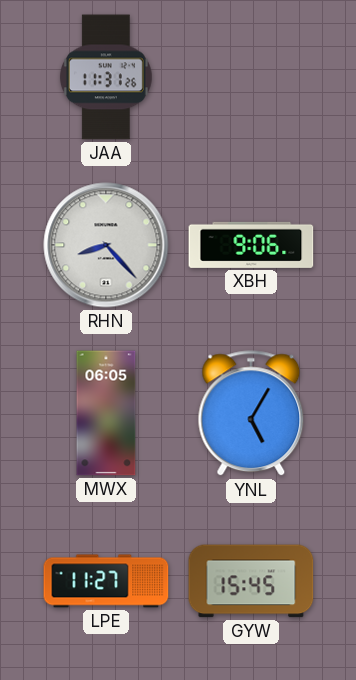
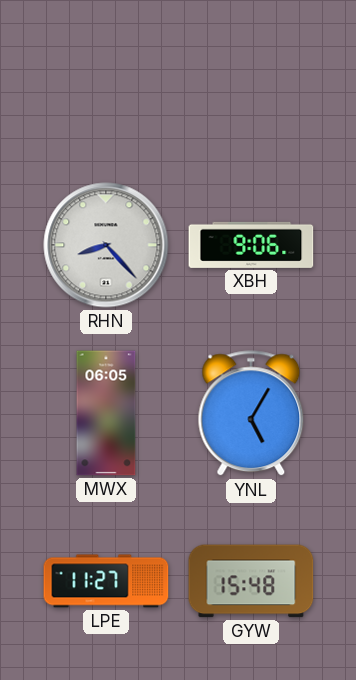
JAA: 11:31 -> none (106, 77)
GYW: 15:45 -> 15:48 (251, 581)
